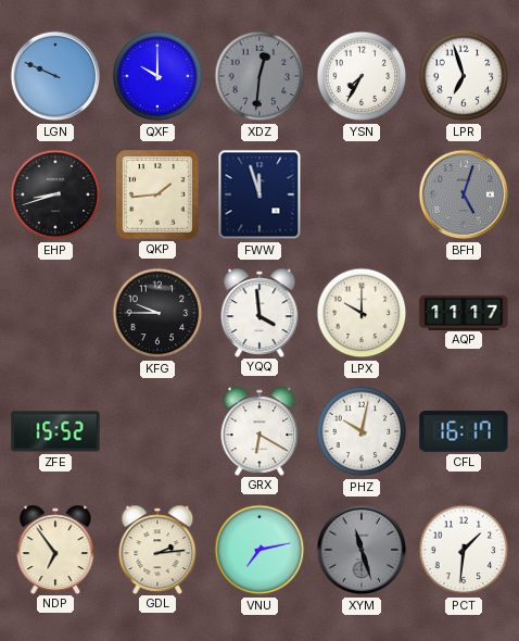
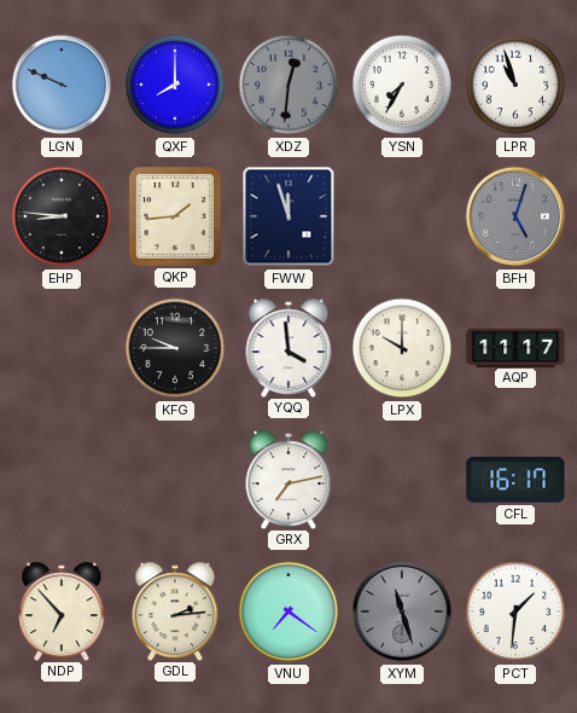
QXF: 10:00 -> 8:00 (175, 85)
LPR: 6:57 -> 10:57 (515, 85)
EHP: 8:42 -> 8:46 (62, 216)
ZFE: 15:52 -> none (55, 431)
GRX: 6:20 -> 7:13 (288, 479)
PHZ: 10:02 -> none (362, 431)
NDP: 6:54 -> 6:53 (62, 610)
VNU: 7:13 -> 7:21 (288, 611)
